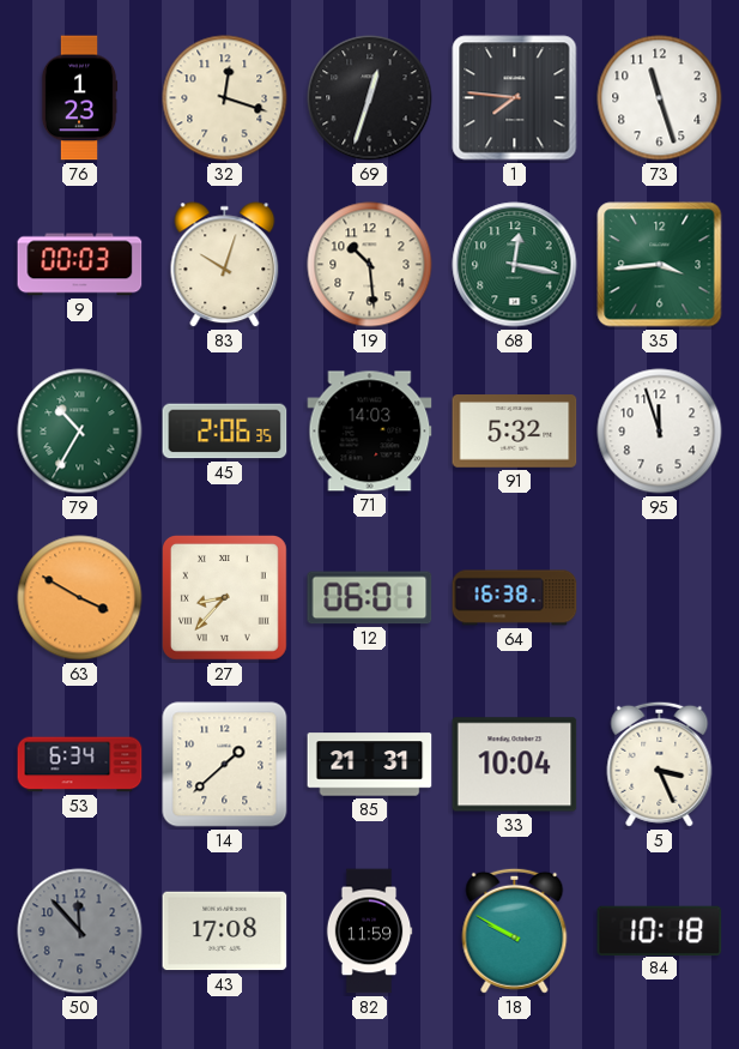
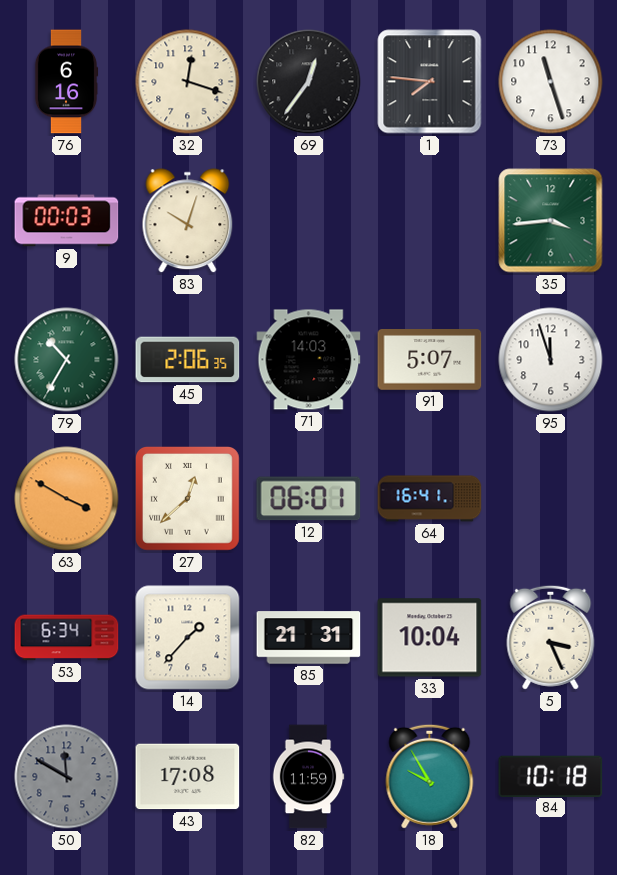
76: 1:23 -> 6:16 (66, 82)
69: 12:33 -> 12:36 (309, 82)
19: 10:29 -> none (370, 265)
68: 12:17 -> none (515, 265)
91: 5:32 -> 5:07 (430, 360)
27: 8:37 -> 12:38 (188, 499)
64: 16:38 -> 16:41 (430, 499)
14: 1:38 -> 1:37 (188, 638)
50: 11:53 -> 11:50 (67, 777)
18: 9:50 -> 9:55 (430, 776)
